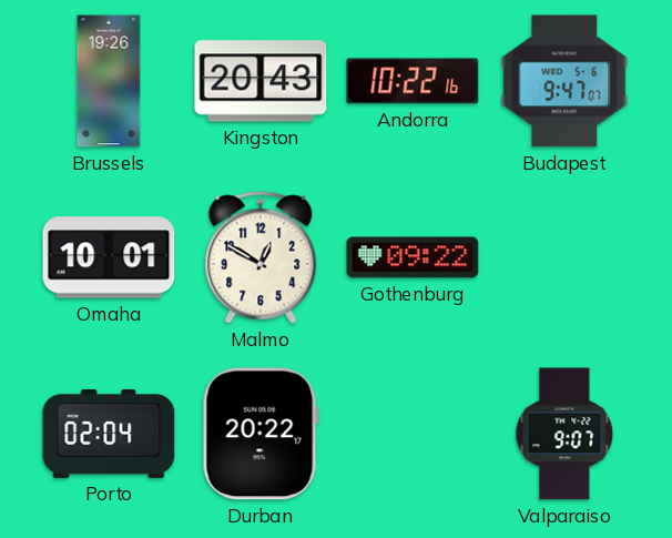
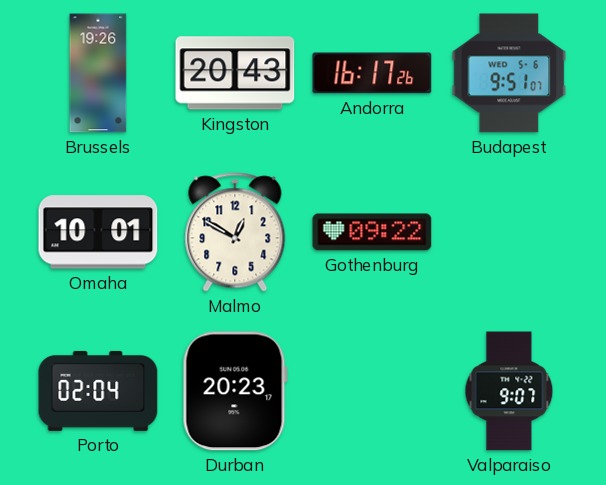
Andorra: 10:22 -> 16:17 (372, 73)
Budapest: 9:47 -> 9:51 (509, 73)
Durban: 20:22 -> 20:23 (235, 391)
